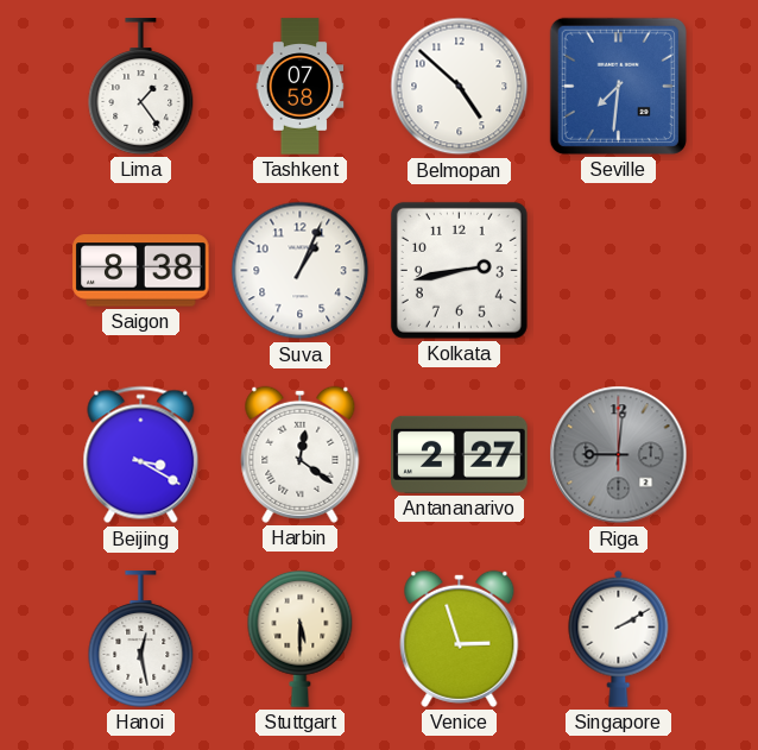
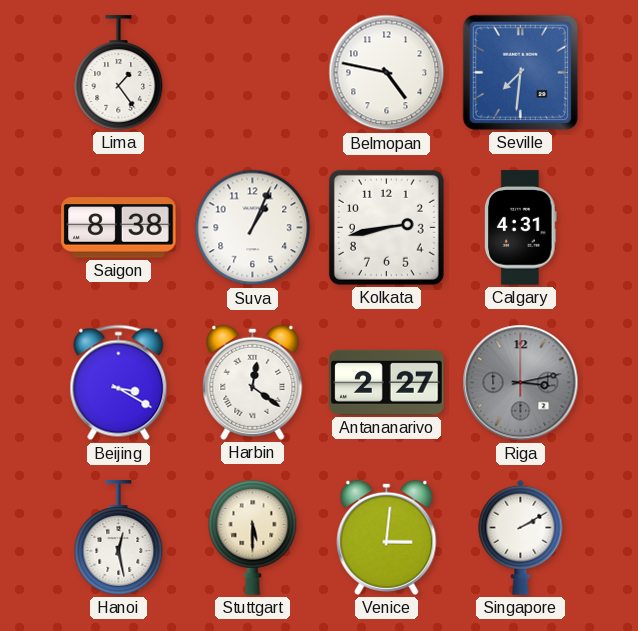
Tashkent: 07:58 -> none (301, 87)
Belmopan: 4:52 -> 4:47 (387, 73)
Calgary: none -> 4:31 (521, 228)
Riga: 9:01 -> 3:13 (521, 383)
Venice: 2:57 -> 3:01 (387, 537)
